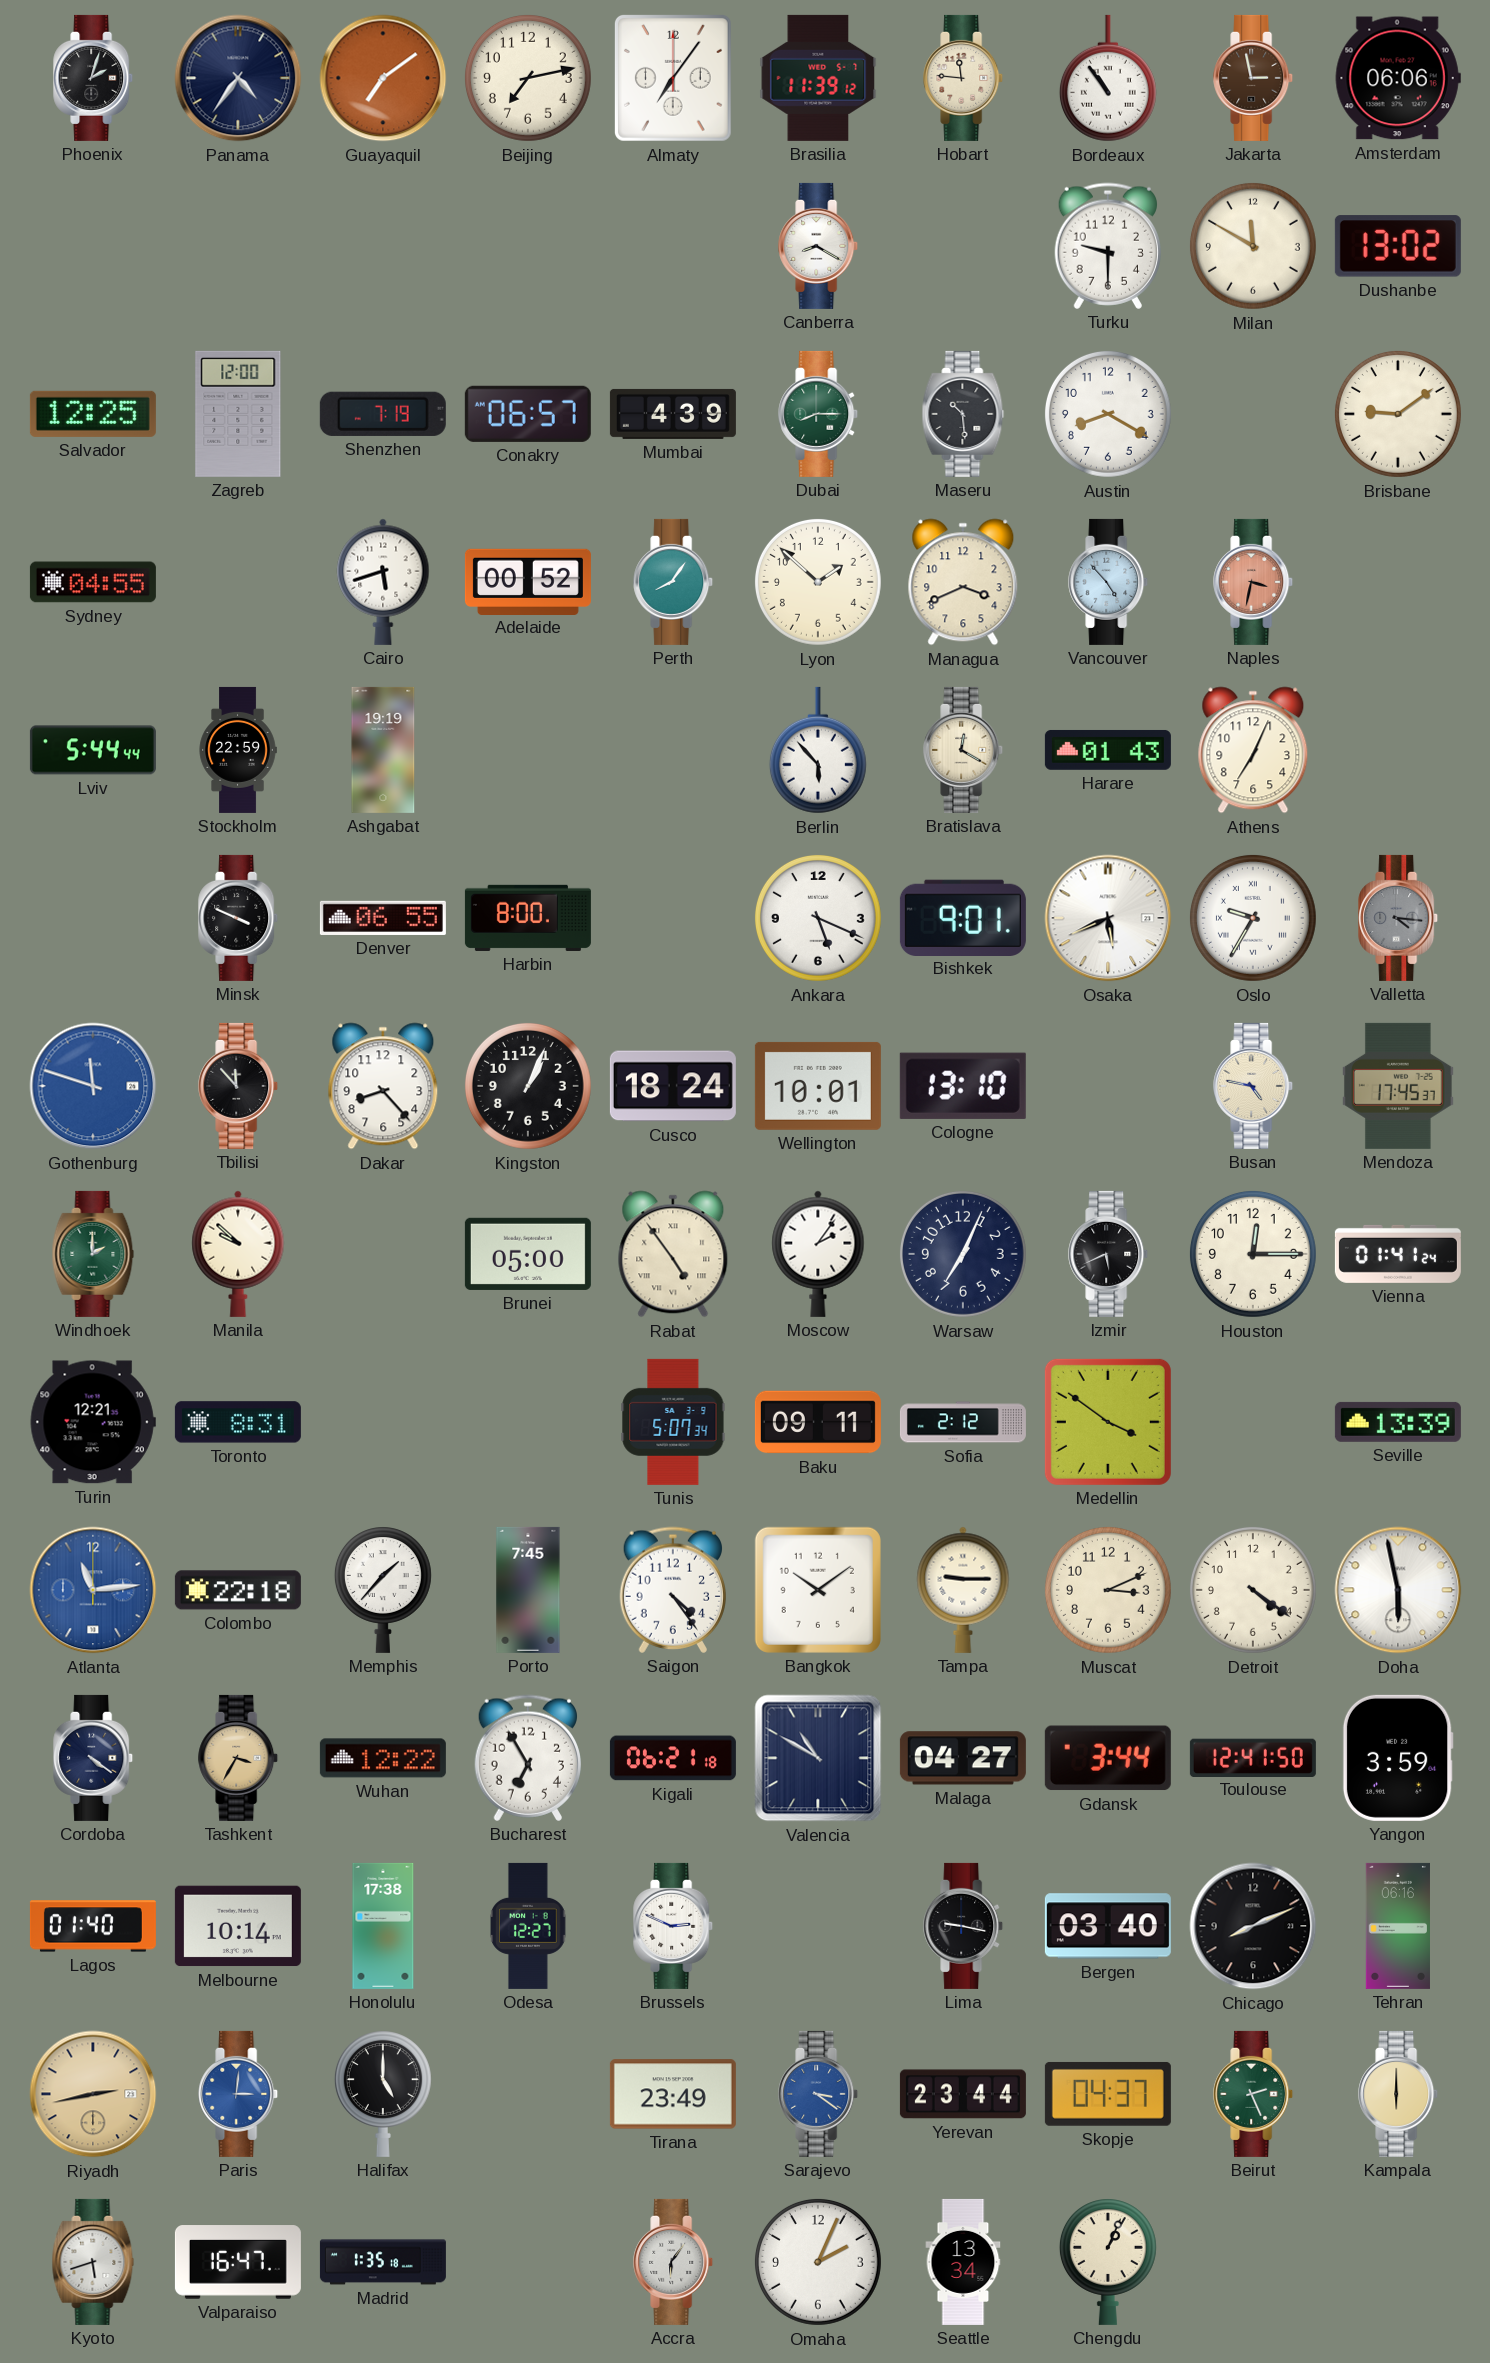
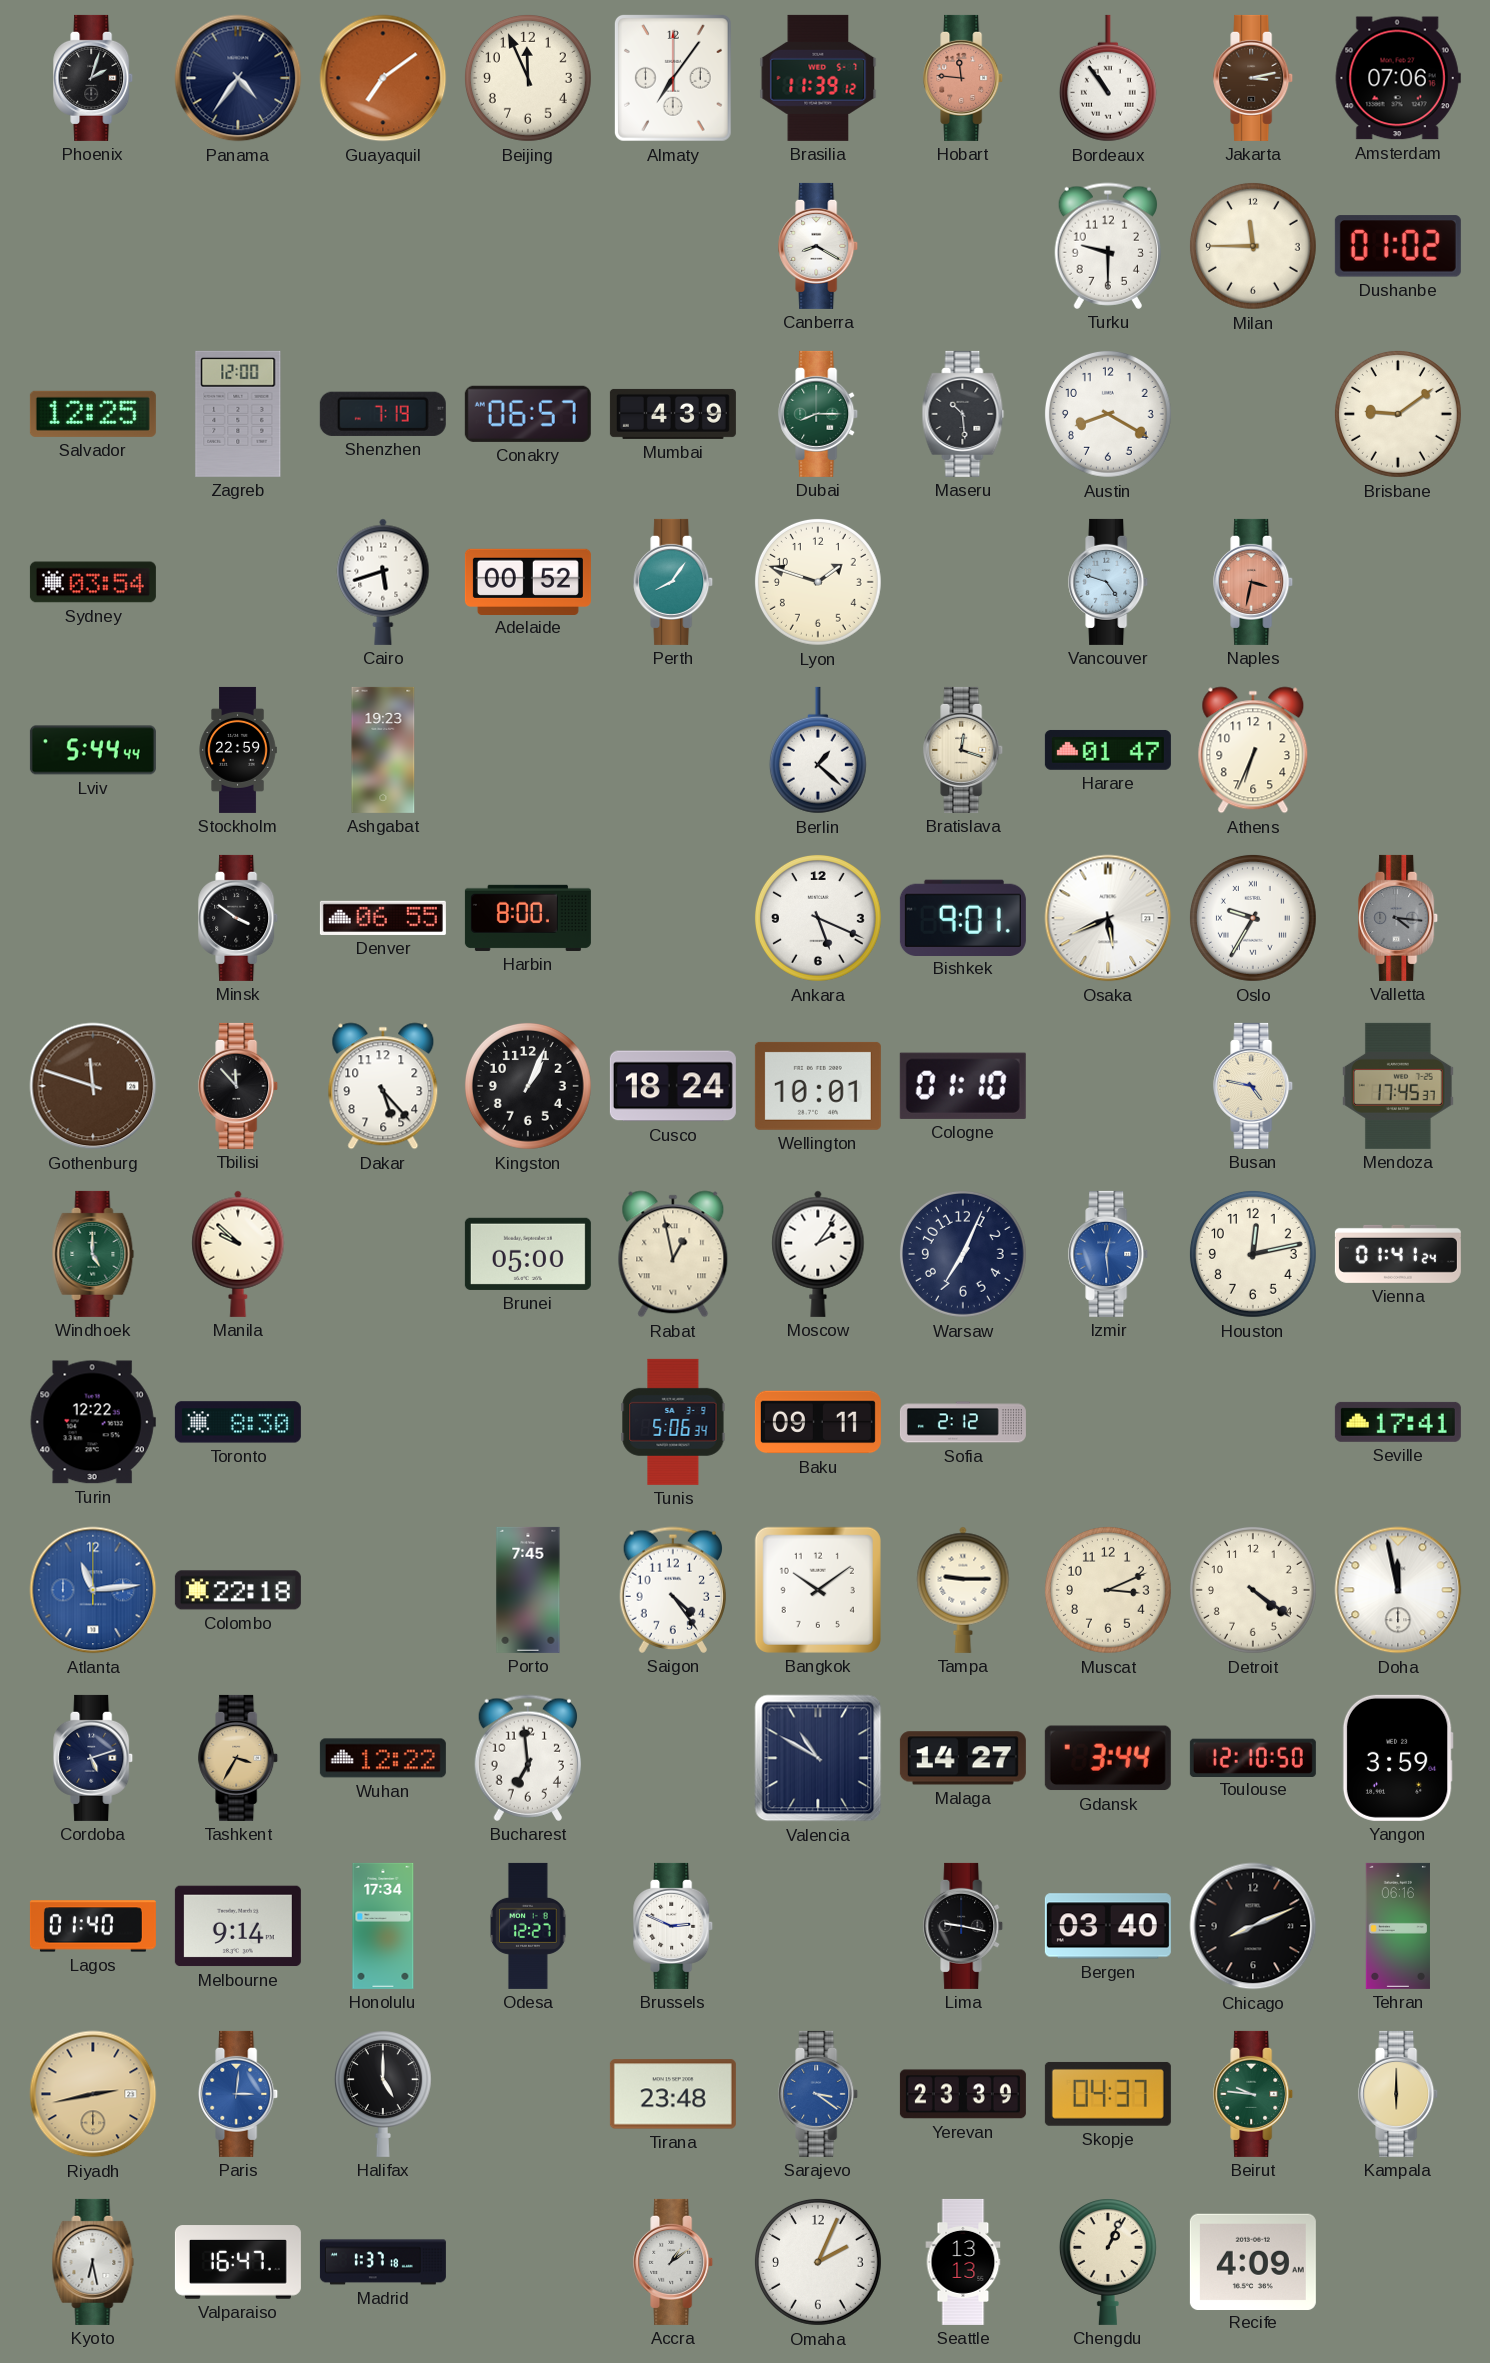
Beijing: 7:13 -> 11:56 (528, 78)
Hobart dial: cream -> salmon (964, 78)
Jakarta: 2:58 -> 3:13 (1254, 78)
Amsterdam: 06:06 -> 07:06 (1398, 78)
Milan: 11:50 -> 11:45 (1253, 246)
Dushanbe: 13:02 -> 01:02 (1398, 246)
Sydney: 04:55 -> 03:54 (93, 582)
Lyon: 1:52 -> 1:48 (818, 582)
Managua: 3:41 -> none (963, 582)
Vancouver: 4:53 -> 4:48 (1109, 582)
Ashgabat: 19:19 -> 19:23 (383, 750)
Berlin: 5:53 -> 1:22 (818, 750)
Bratislava: 12:20 -> 12:18 (964, 750)
Harare: 01:43 -> 01:47 (1108, 750)
Athens: 7:04 -> 6:34 (1253, 750)
Minsk: 3:49 -> 3:51 (239, 918)
Gothenburg dial: blue -> brown (93, 1086)
Dakar: 8:23 -> 5:23 (383, 1086)
Cologne: 13:10 -> 01:10 (963, 1086)
Windhoek: 2:00 -> 5:00 (93, 1254)
Rabat: 4:54 -> 12:58 (673, 1254)
Izmir: 5:41 -> 12:29 (1109, 1254)
Izmir dial: black -> blue (1109, 1254)
Houston: 12:15 -> 12:13 (1253, 1254)
Turin: 12:21 -> 12:22 (93, 1422)
Toronto: 8:31 -> 8:30 (238, 1422)
Tunis: 5:07 -> 5:06 (673, 1422)
Medellin: 3:51 -> none (1108, 1422)
Seville: 13:39 -> 17:41 (1398, 1422)
Memphis: 1:37 -> none (383, 1590)
Doha: 5:58 -> 11:58 (1398, 1590)
Cordoba: 4:21 -> 5:12 (94, 1758)
Bucharest: 6:55 -> 6:59 (527, 1758)
Kigali: 06:21 -> none (673, 1758)
Malaga: 04:27 -> 14:27 (963, 1758)
Toulouse: 12:41 -> 12:10 (1253, 1757)
Melbourne: 10:14 -> 9:14 (238, 1926)
Honolulu: 17:38 -> 17:34 (383, 1926)
Tirana: 23:49 -> 23:48 (673, 2094)
Yerevan: 23:44 -> 23:39 (963, 2094)
Beirut: 2:26 -> 9:46 (1254, 2094)
Kyoto: 5:42 -> 6:28 (93, 2262)
Madrid: 1:35 -> 1:37 (383, 2262)
Accra: 6:06 -> 1:09 (674, 2262)
Seattle: 13:34 -> 13:13 (963, 2262)
Recife: none -> 4:09 (1253, 2261)
